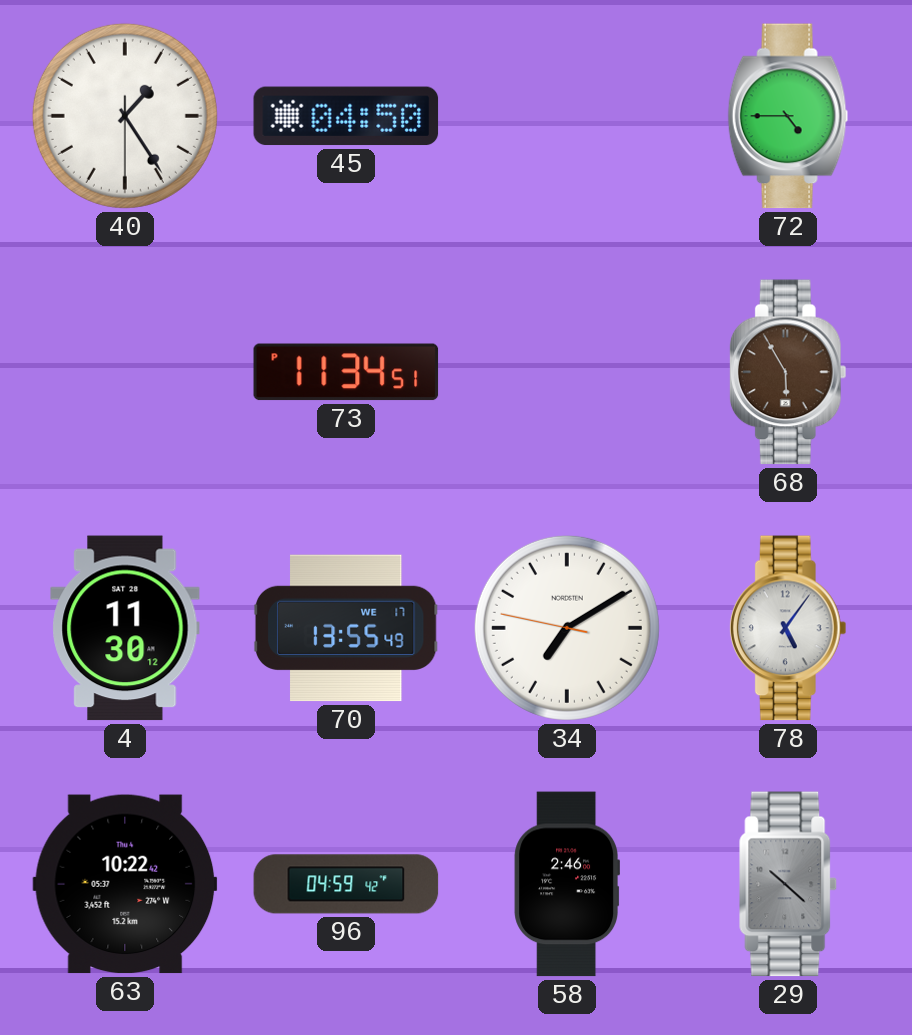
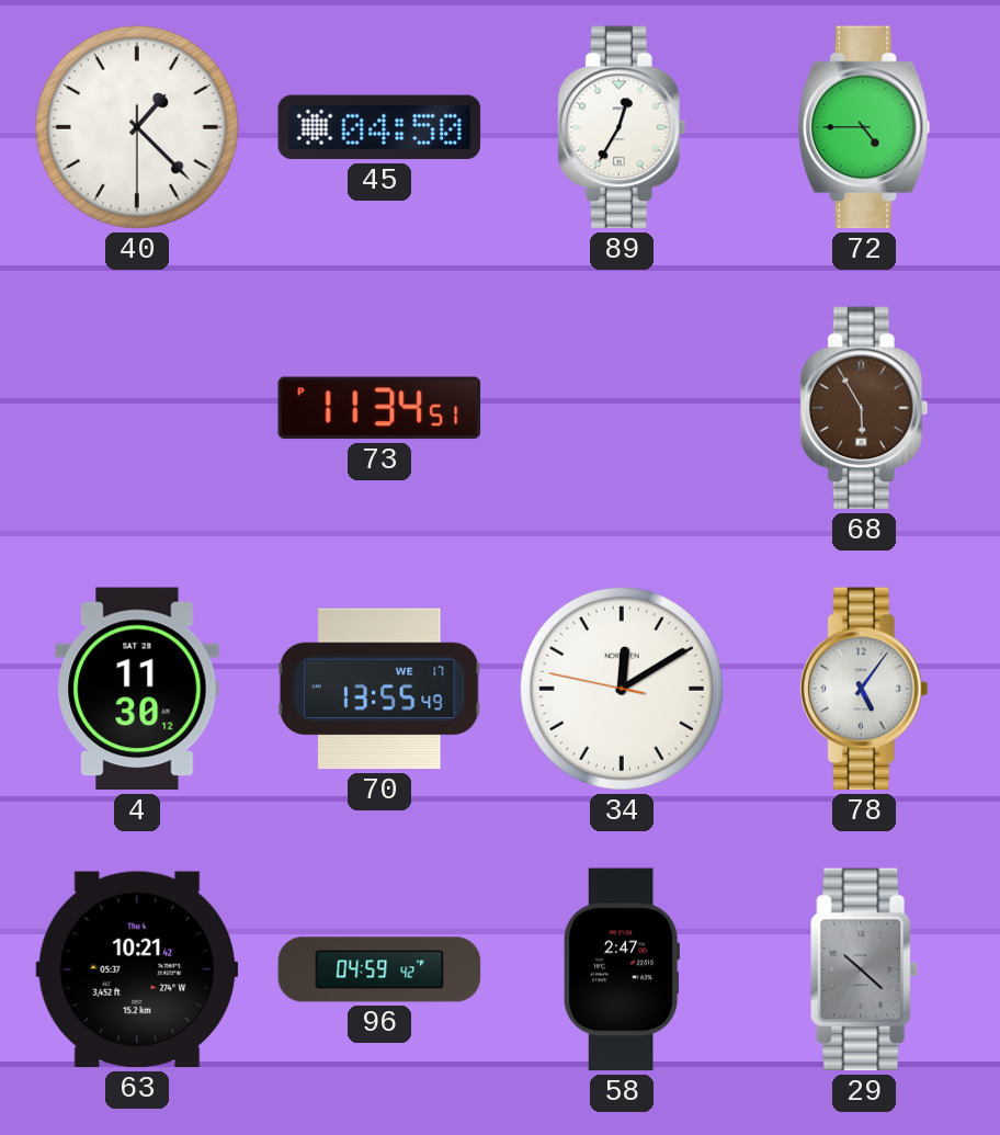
40: 1:24 -> 1:22 (137, 127)
89: none -> 12:35 (622, 127)
34: 7:09 -> 12:09 (622, 689)
63: 10:22 -> 10:21 (137, 969)
58: 2:46 -> 2:47 (621, 969)
